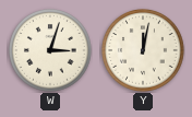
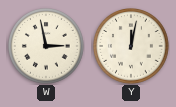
W: 3:03 -> 2:58 (46, 46)
